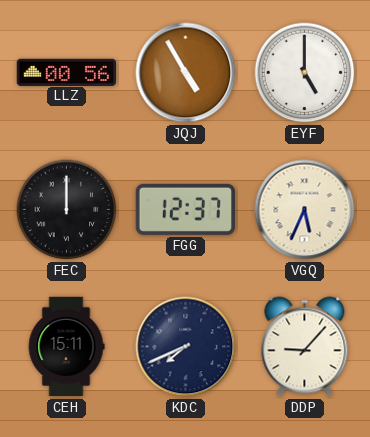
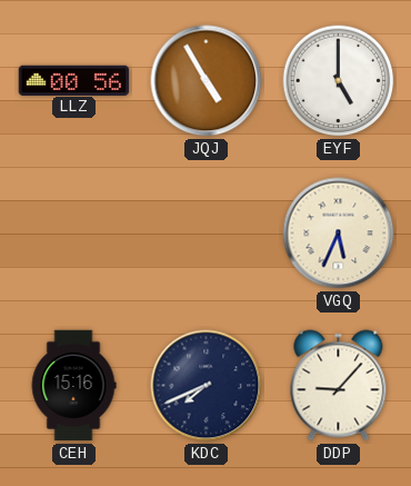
FEC: 12:00 -> none (67, 210)
FGG: 12:37 -> none (185, 209)
CEH: 15:11 -> 15:16 (73, 386)
